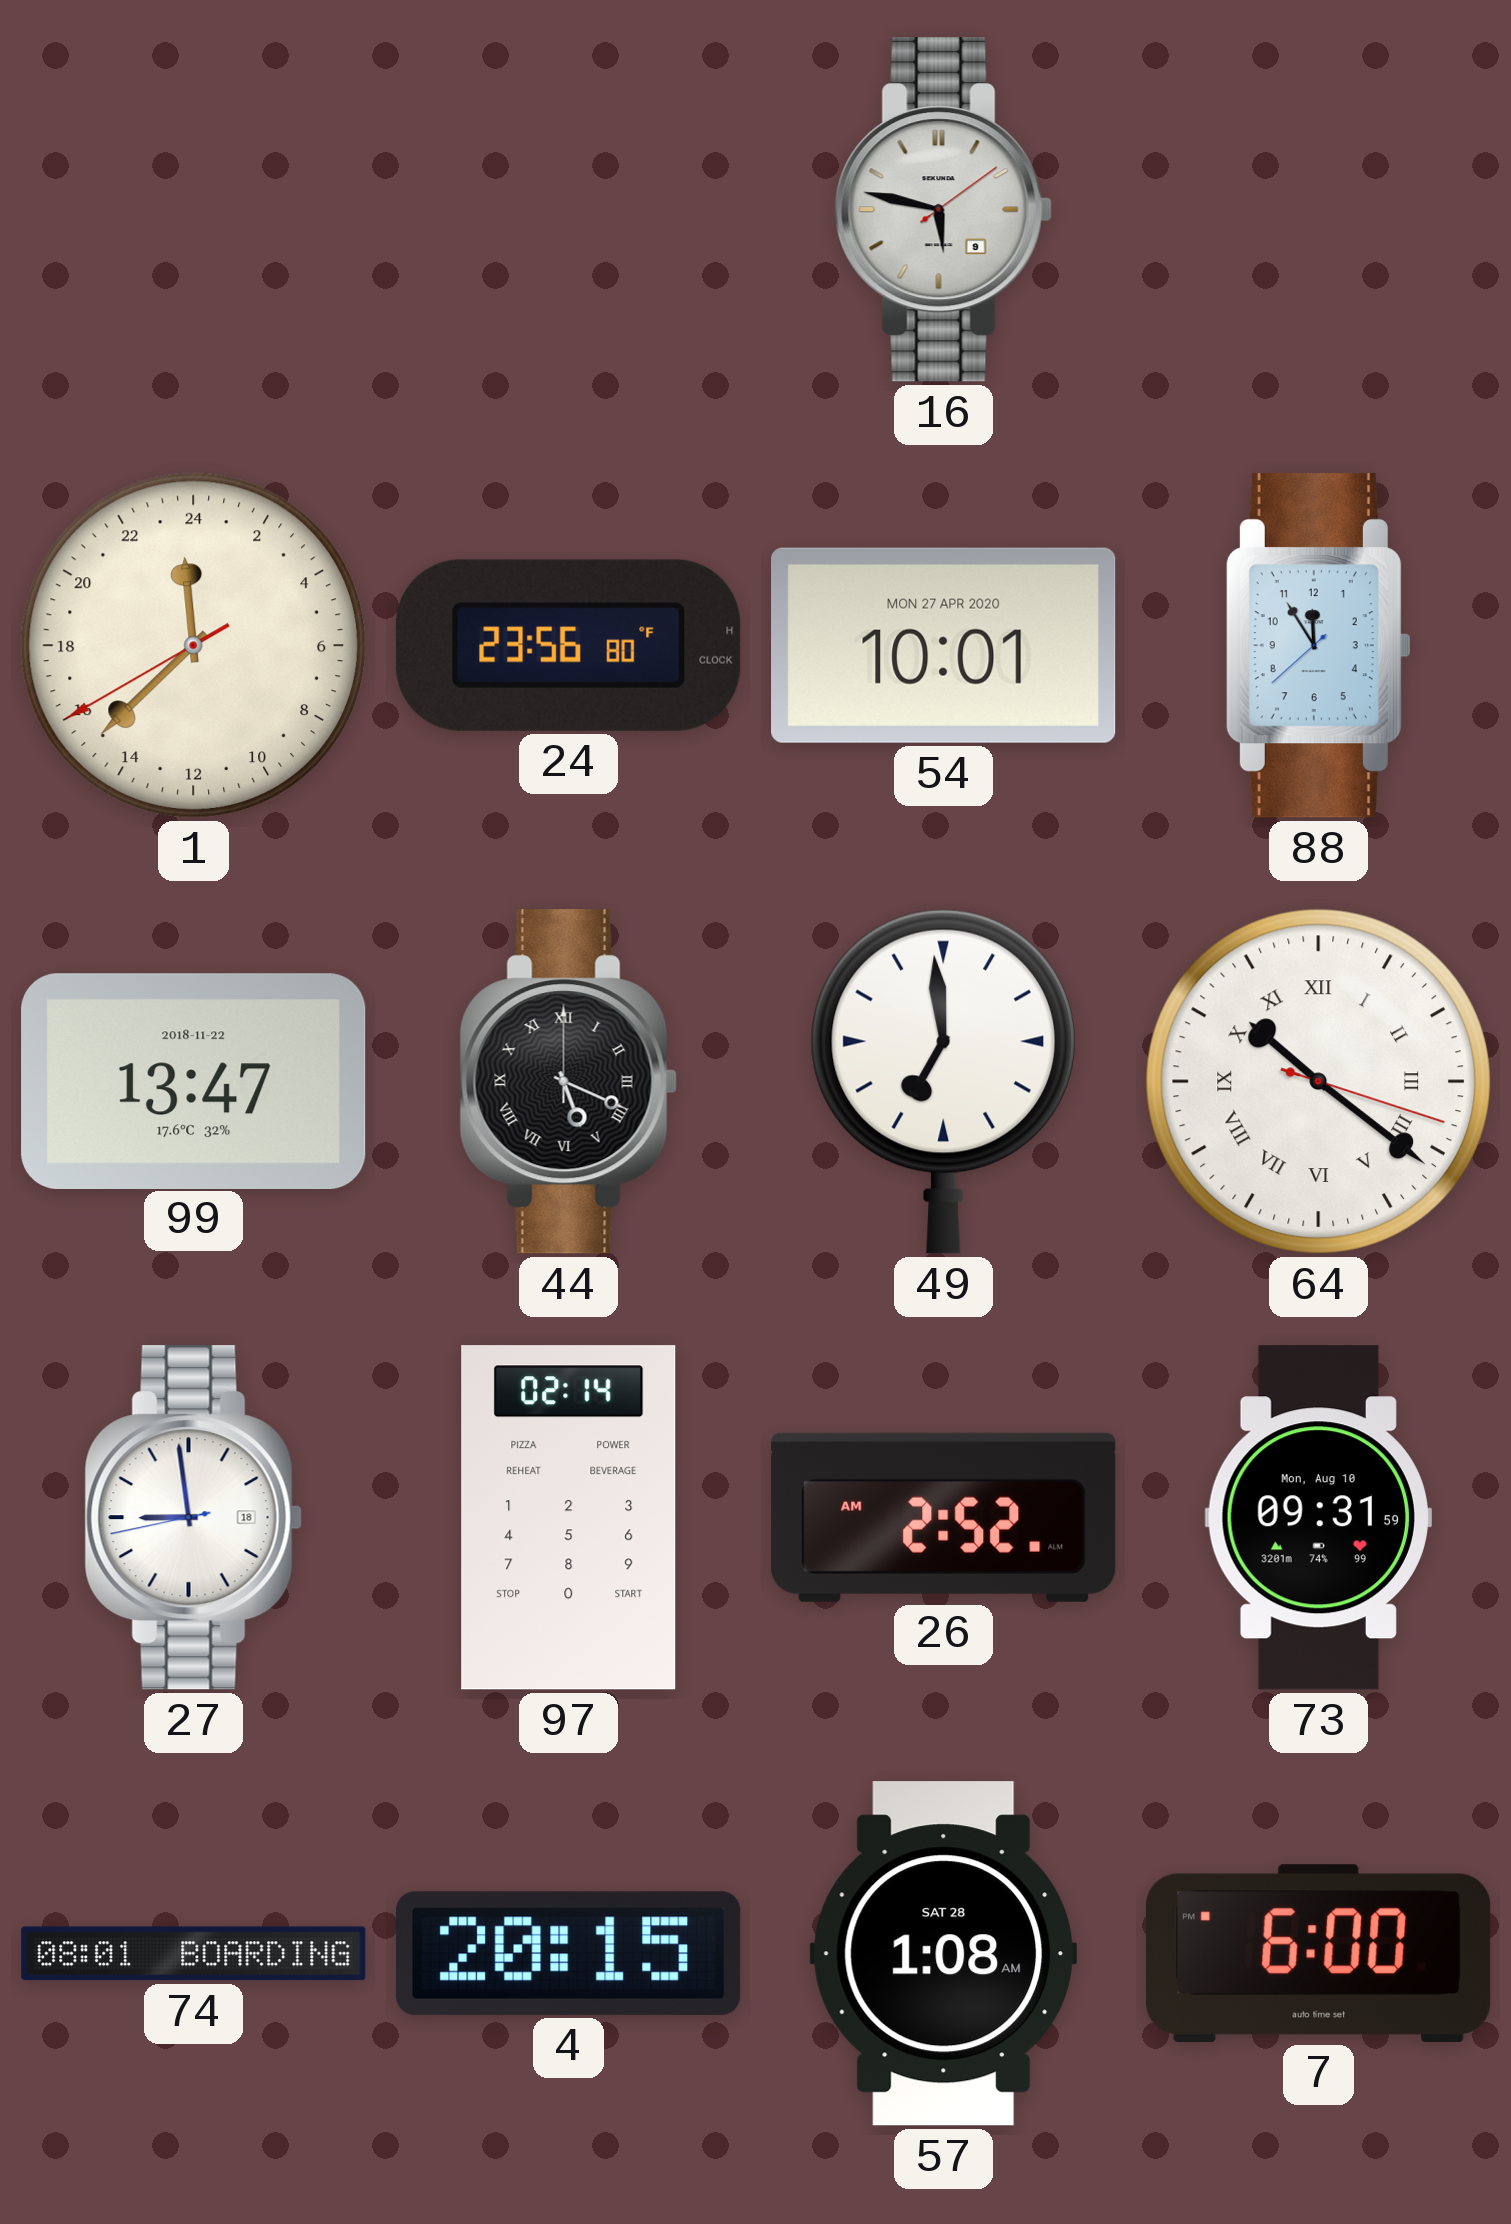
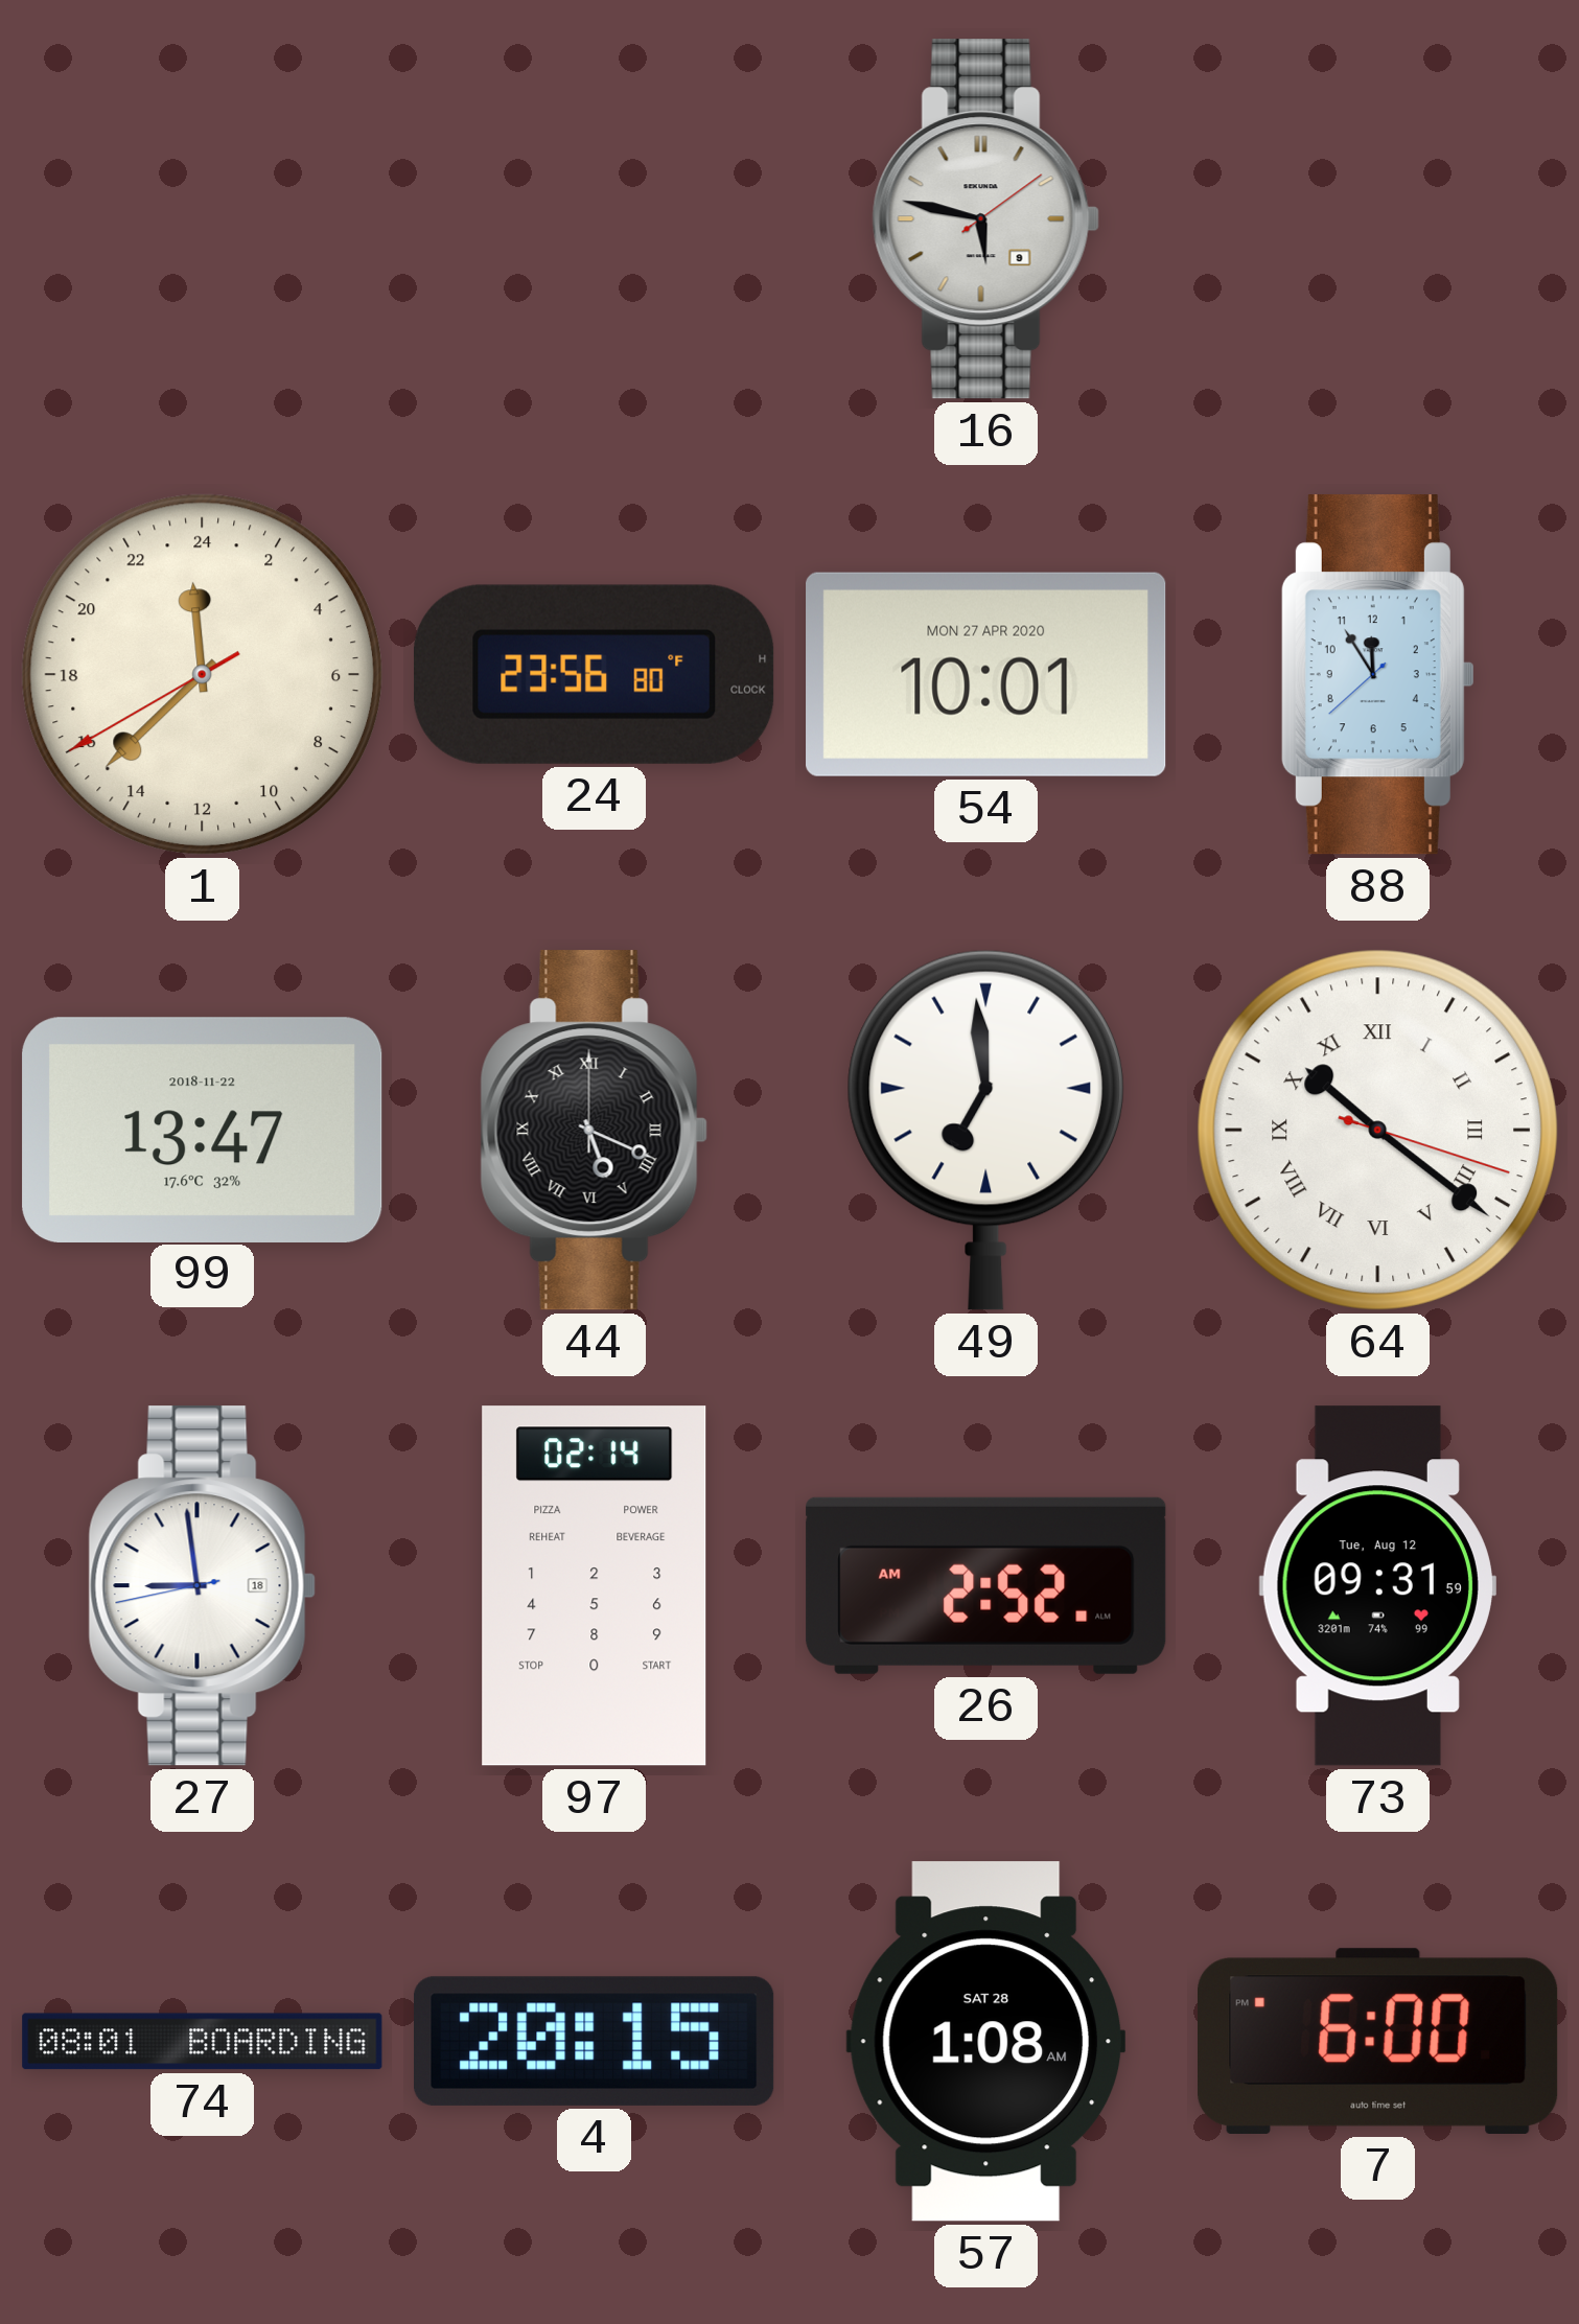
73 date: Mon, Aug 10 -> Tue, Aug 12 (1377, 1586)
